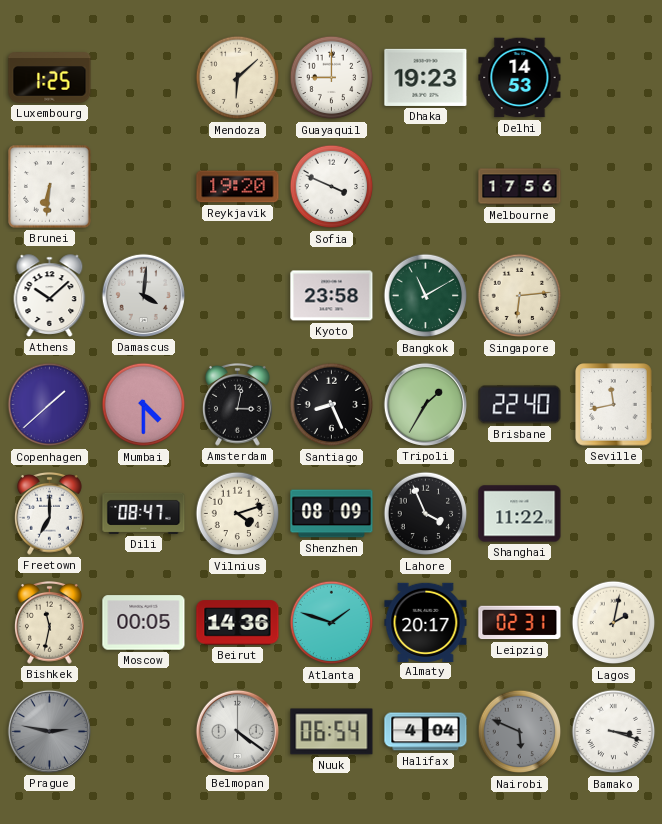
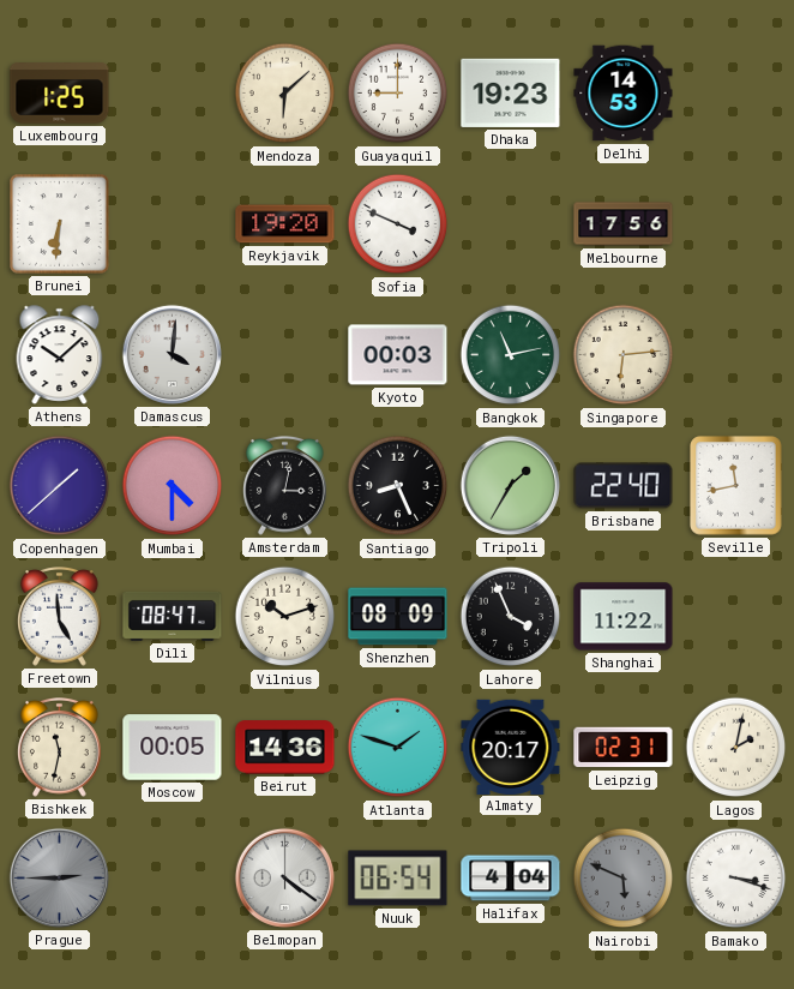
Kyoto: 23:58 -> 00:03 (398, 355)
Bangkok: 11:10 -> 11:13 (511, 355)
Freetown: 7:00 -> 4:59 (60, 617)
Vilnius: 4:12 -> 10:12 (285, 617)
Prague: 2:47 -> 2:45 (59, 877)
